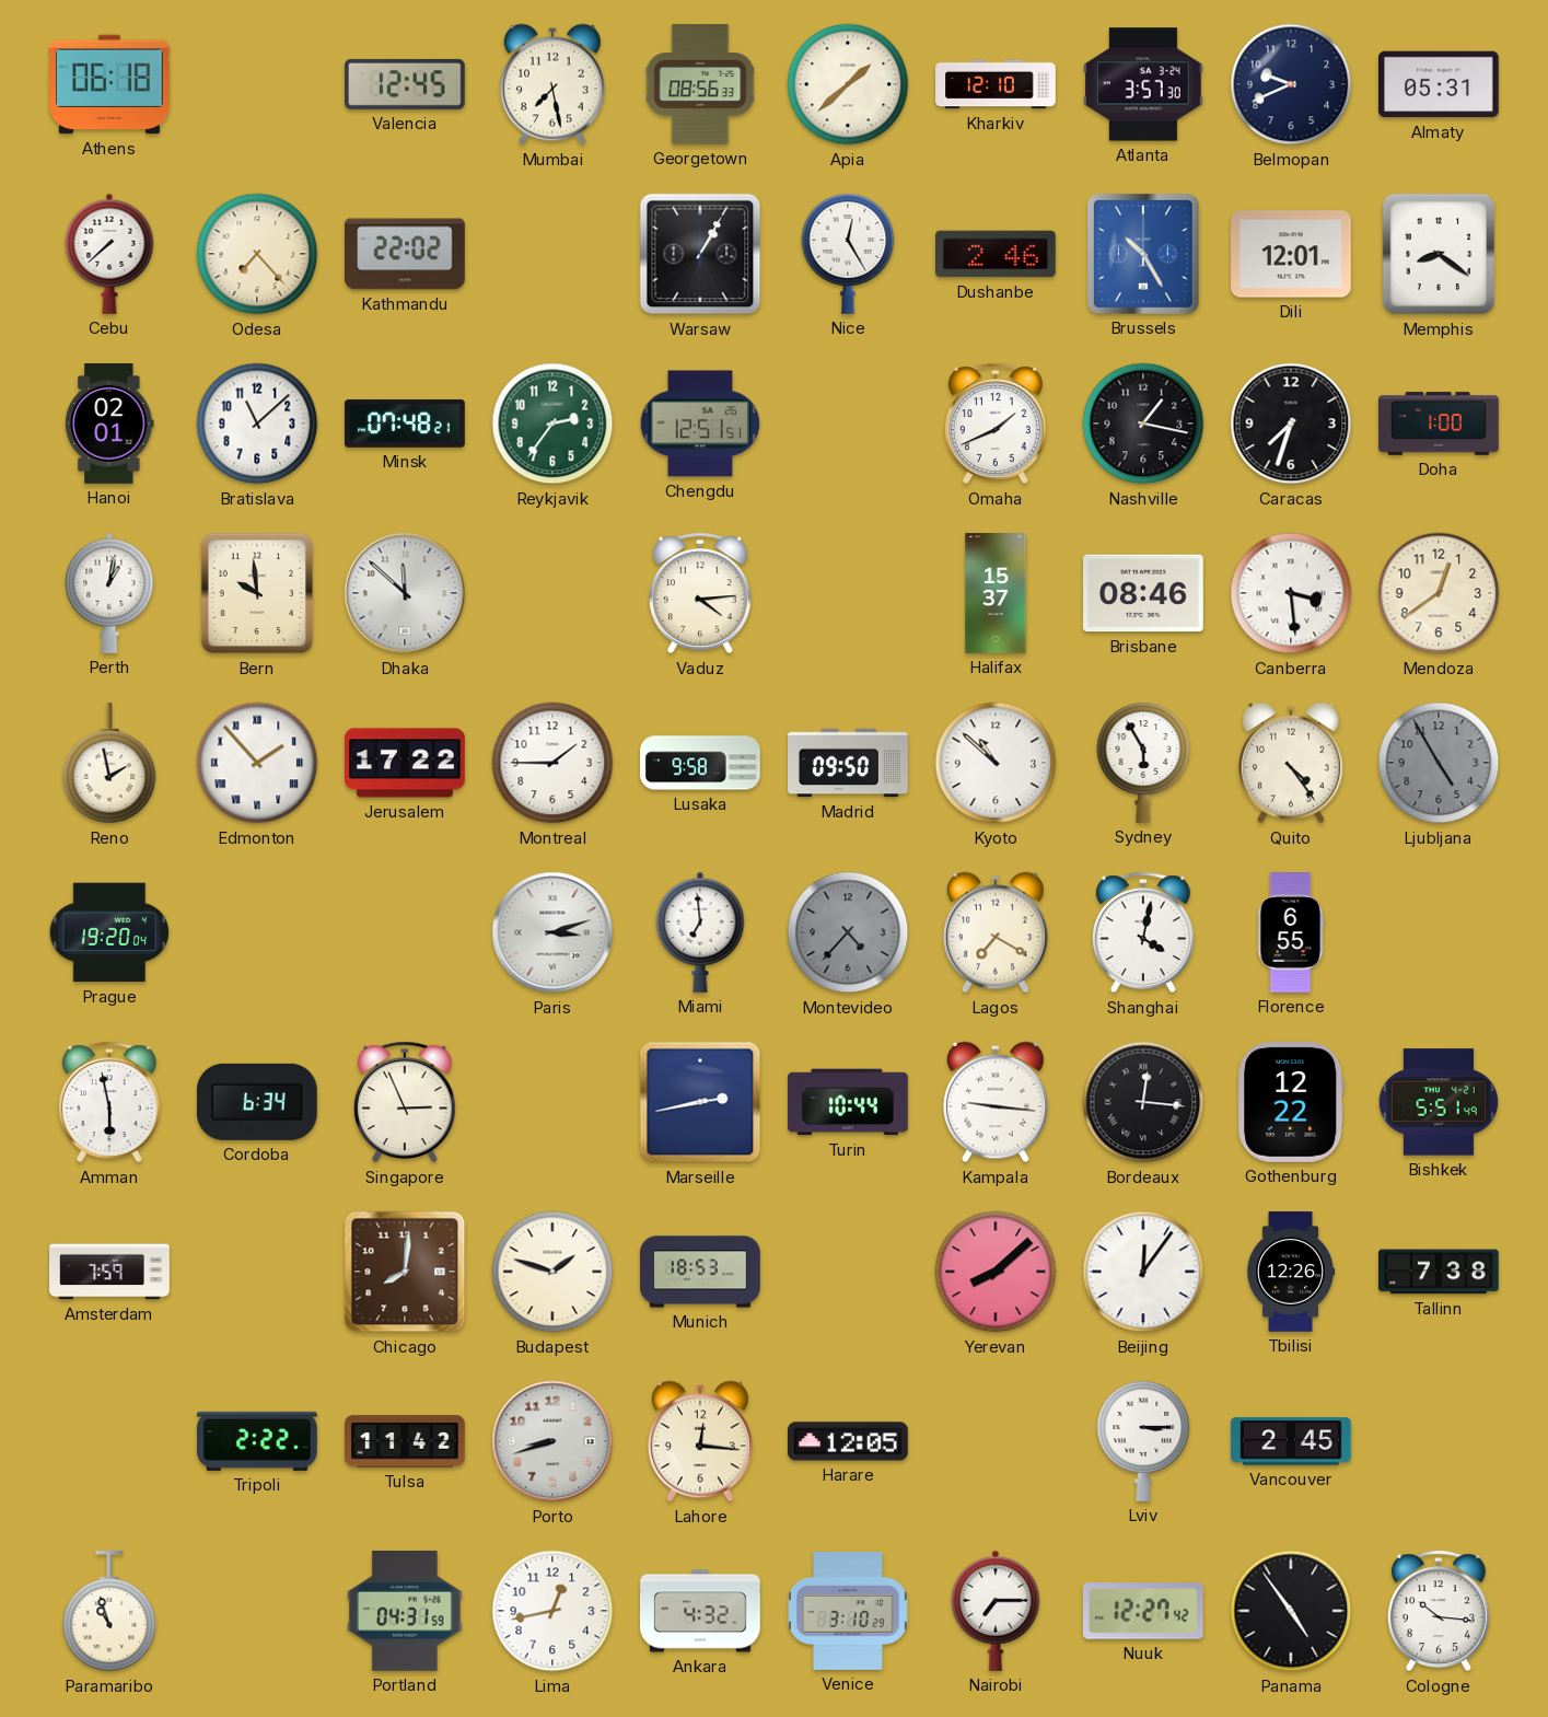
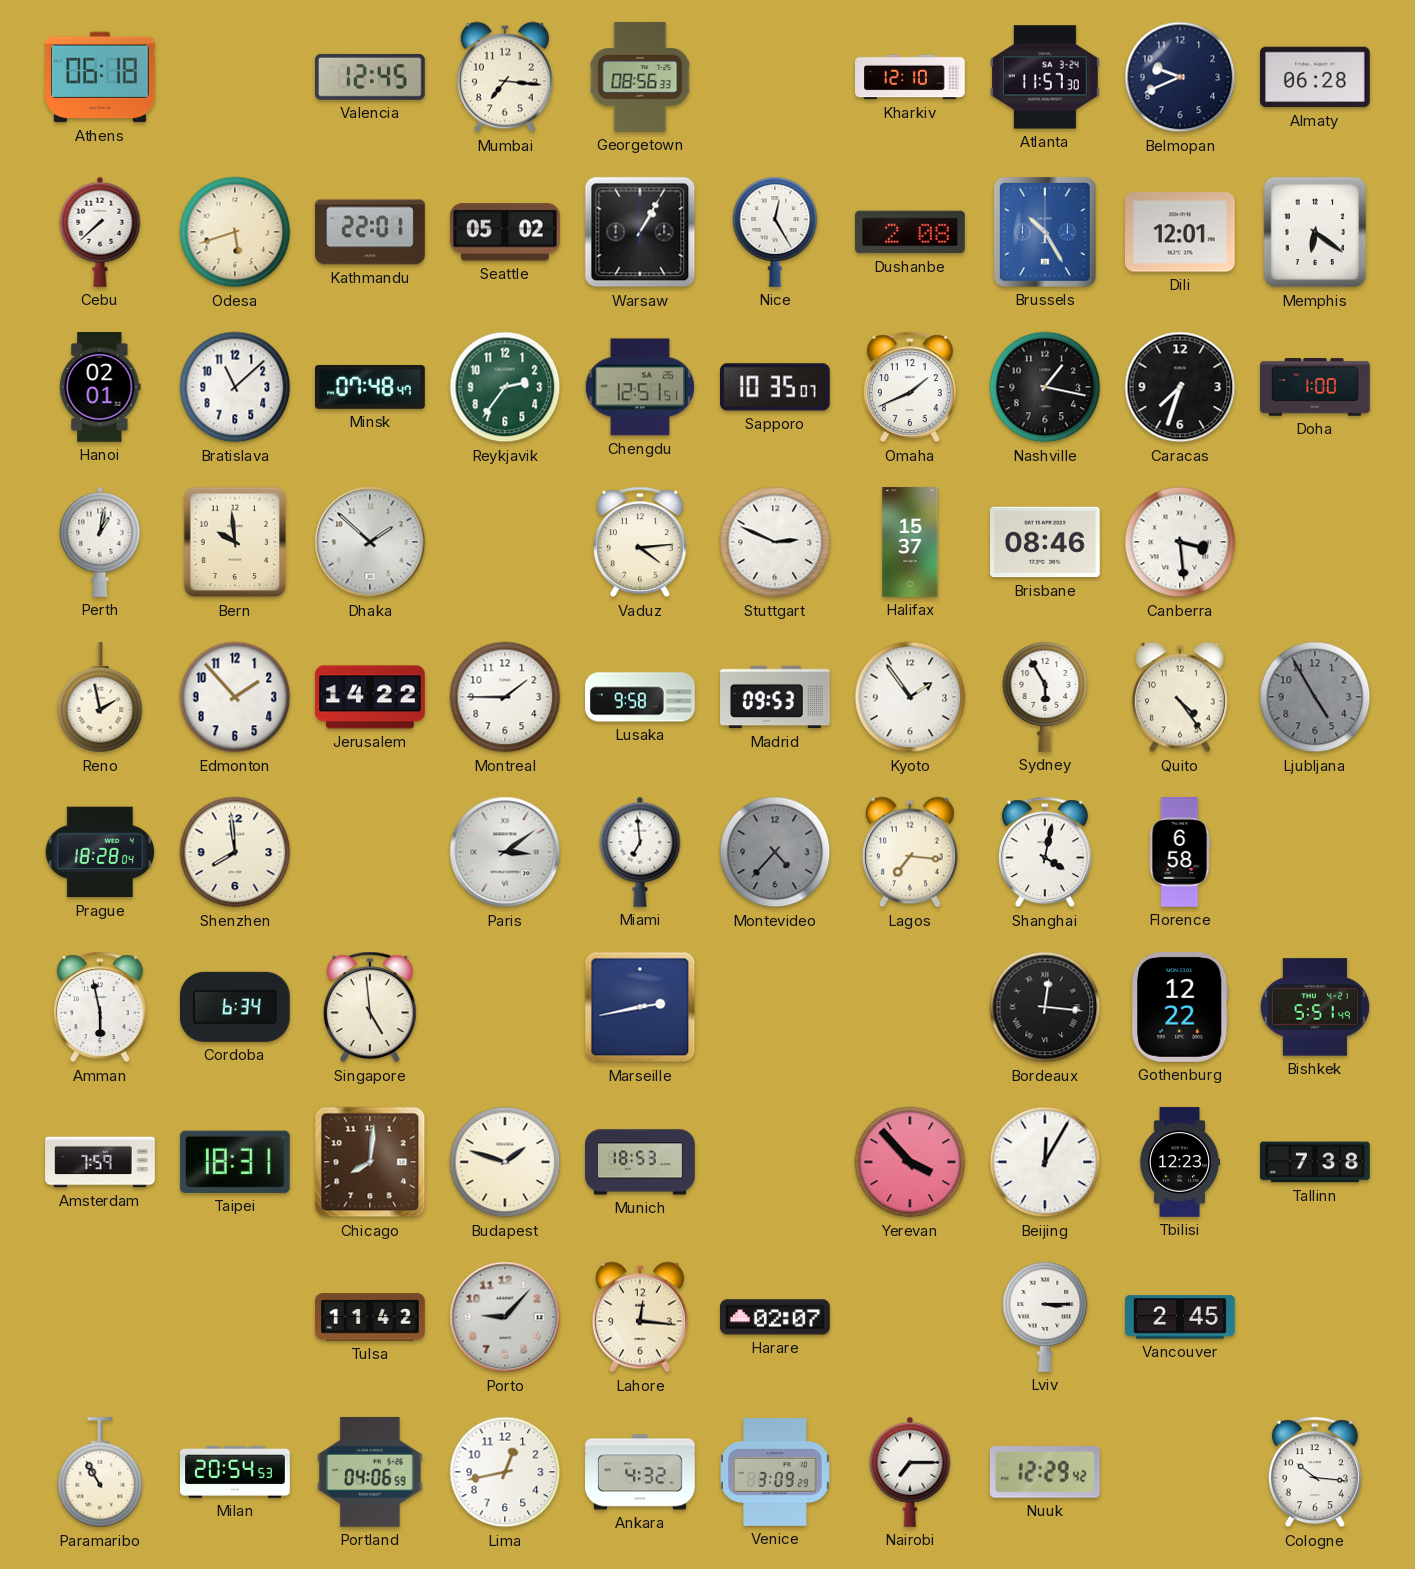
Mumbai: 7:28 -> 7:16 (505, 77)
Apia: 1:38 -> none (848, 84)
Atlanta: 3:57 -> 11:57 (1046, 77)
Almaty: 05:31 -> 06:28 (1316, 77)
Odesa: 7:23 -> 5:42 (235, 232)
Kathmandu: 22:02 -> 22:01 (370, 232)
Seattle: none -> 05:02 (506, 232)
Dushanbe: 2:46 -> 2:08 (911, 232)
Memphis: 8:21 -> 6:21 (1315, 232)
Minsk: 07:48:21 -> 07:48:47 (371, 388)
Sapporo: none -> 10:35 (776, 387)
Dhaka: 11:52 -> 1:52 (370, 542)
Stuttgart: none -> 2:49 (775, 542)
Mendoza: 12:39 -> none (1439, 593)
Edmonton numerals: Roman -> Arabic (235, 697)
Jerusalem: 17:22 -> 14:22 (370, 697)
Madrid: 09:50 -> 09:53 (775, 697)
Kyoto: 10:52 -> 1:54 (910, 697)
Prague: 19:20 -> 18:28 (100, 852)
Shenzhen: none -> 7:59 (235, 852)
Paris: 3:12 -> 3:09 (505, 852)
Lagos: 7:20 -> 7:16 (910, 852)
Florence: 6:55 -> 6:58 (1180, 852)
Singapore: 2:56 -> 4:59 (370, 1007)
Turin: 10:44 -> none (849, 1102)
Kampala: 9:16 -> none (996, 1102)
Taipei: none -> 18:31 (235, 1162)
Yerevan: 8:08 -> 3:53 (910, 1162)
Beijing: 12:06 -> 12:05 (1045, 1162)
Tbilisi: 12:26 -> 12:23 (1180, 1162)
Tripoli: 2:22 -> none (258, 1441)
Porto: 8:42 -> 9:07 (505, 1317)
Harare: 12:05 -> 02:07 (776, 1317)
Paramaribo: 10:57 -> 10:55 (100, 1473)
Milan: none -> 20:54 (235, 1472)
Portland: 04:31 -> 04:06 (371, 1472)
Venice: 3:10 -> 3:09 (776, 1472)
Nuuk: 12:27 -> 12:29 (1045, 1472)
Panama: 4:54 -> none (1291, 1611)
